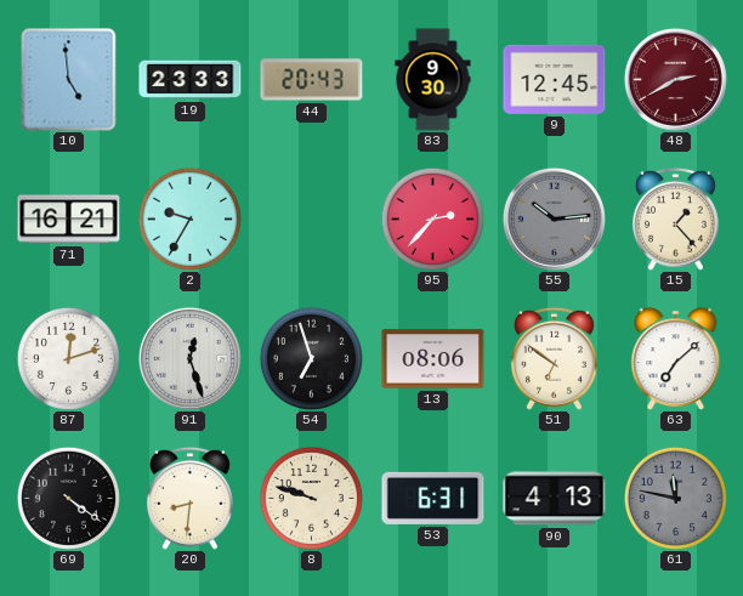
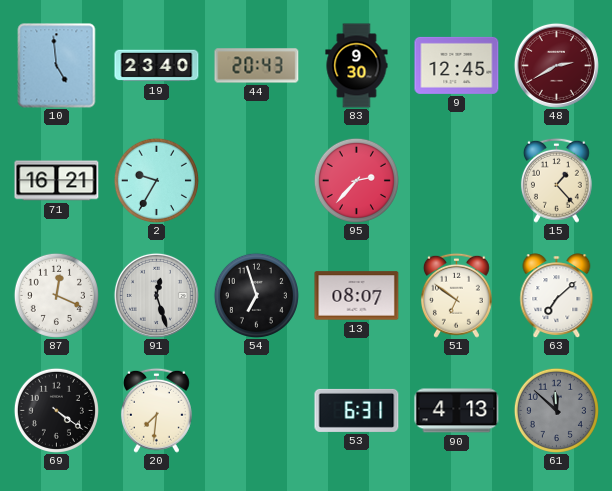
19: 23:33 -> 23:40 (157, 66)
55: 10:14 -> none (554, 218)
87: 12:12 -> 12:19 (56, 295)
13: 08:06 -> 08:07 (357, 296)
20: 8:31 -> 7:31 (156, 410)
8: 9:48 -> none (311, 498)
61: 11:47 -> 11:52 (556, 410)
